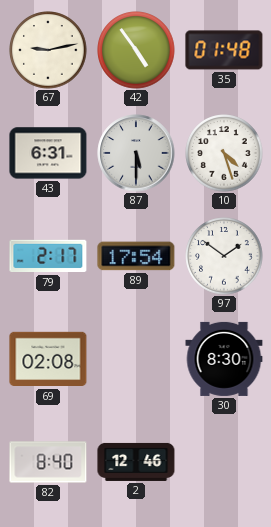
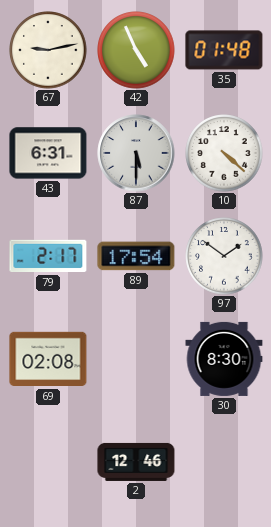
42: 4:54 -> 4:56 (136, 50)
10: 4:27 -> 4:22 (224, 153)
82: 8:40 -> none (48, 462)
